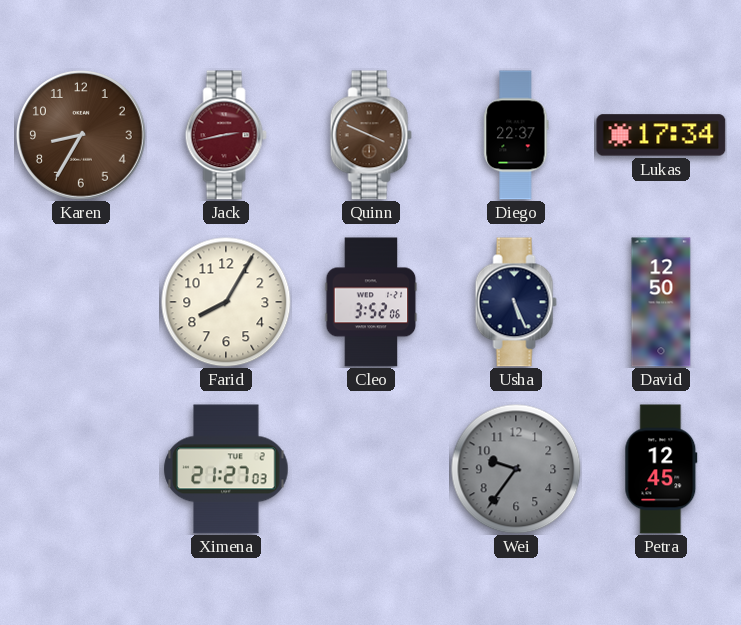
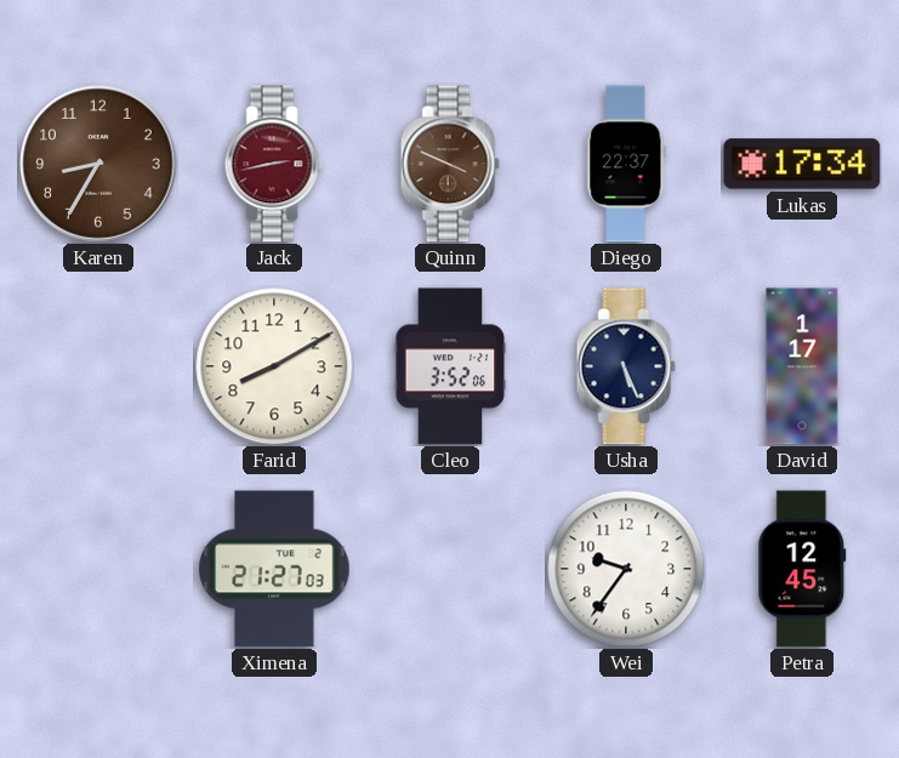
Farid: 8:05 -> 8:10 (274, 366)
David: 12:50 -> 1:17 (802, 366)
Wei dial: grey -> white (626, 569)
